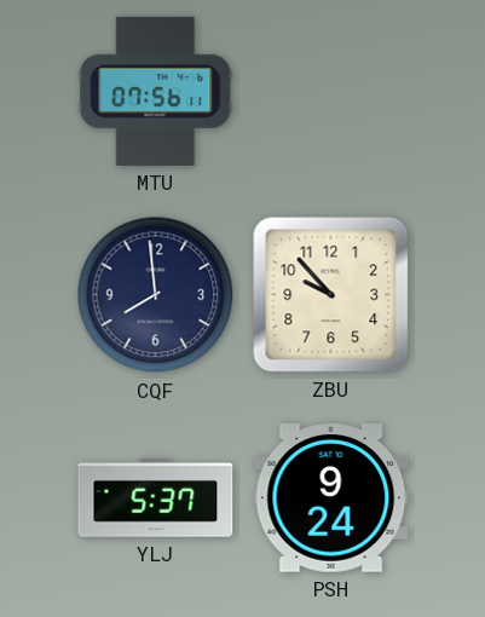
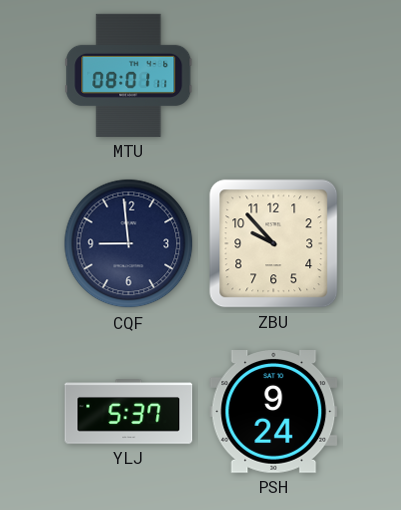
MTU: 07:56 -> 08:01 (129, 75)
CQF: 7:59 -> 8:59 (129, 244)
